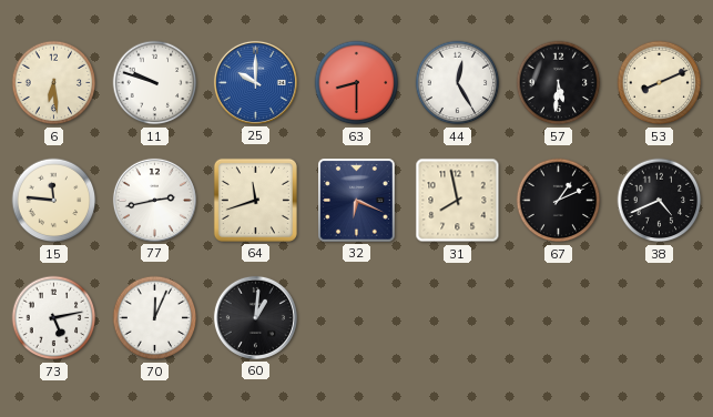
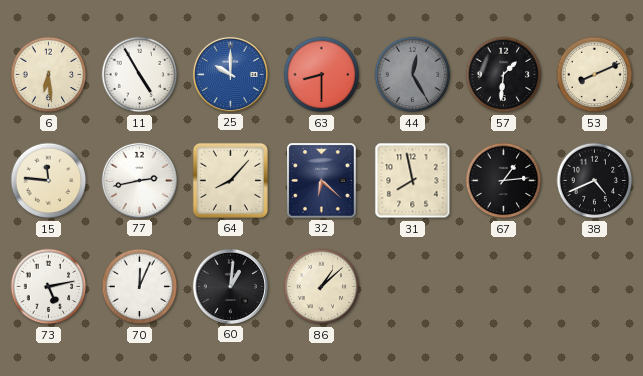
11: 9:48 -> 4:55 (140, 75)
44 dial: white -> grey (413, 75)
57: 5:31 -> 1:31 (504, 75)
64: 11:42 -> 8:07 (230, 180)
32: 6:19 -> 6:22 (322, 181)
67: 1:11 -> 1:14 (504, 181)
86: none -> 1:08 (322, 287)
